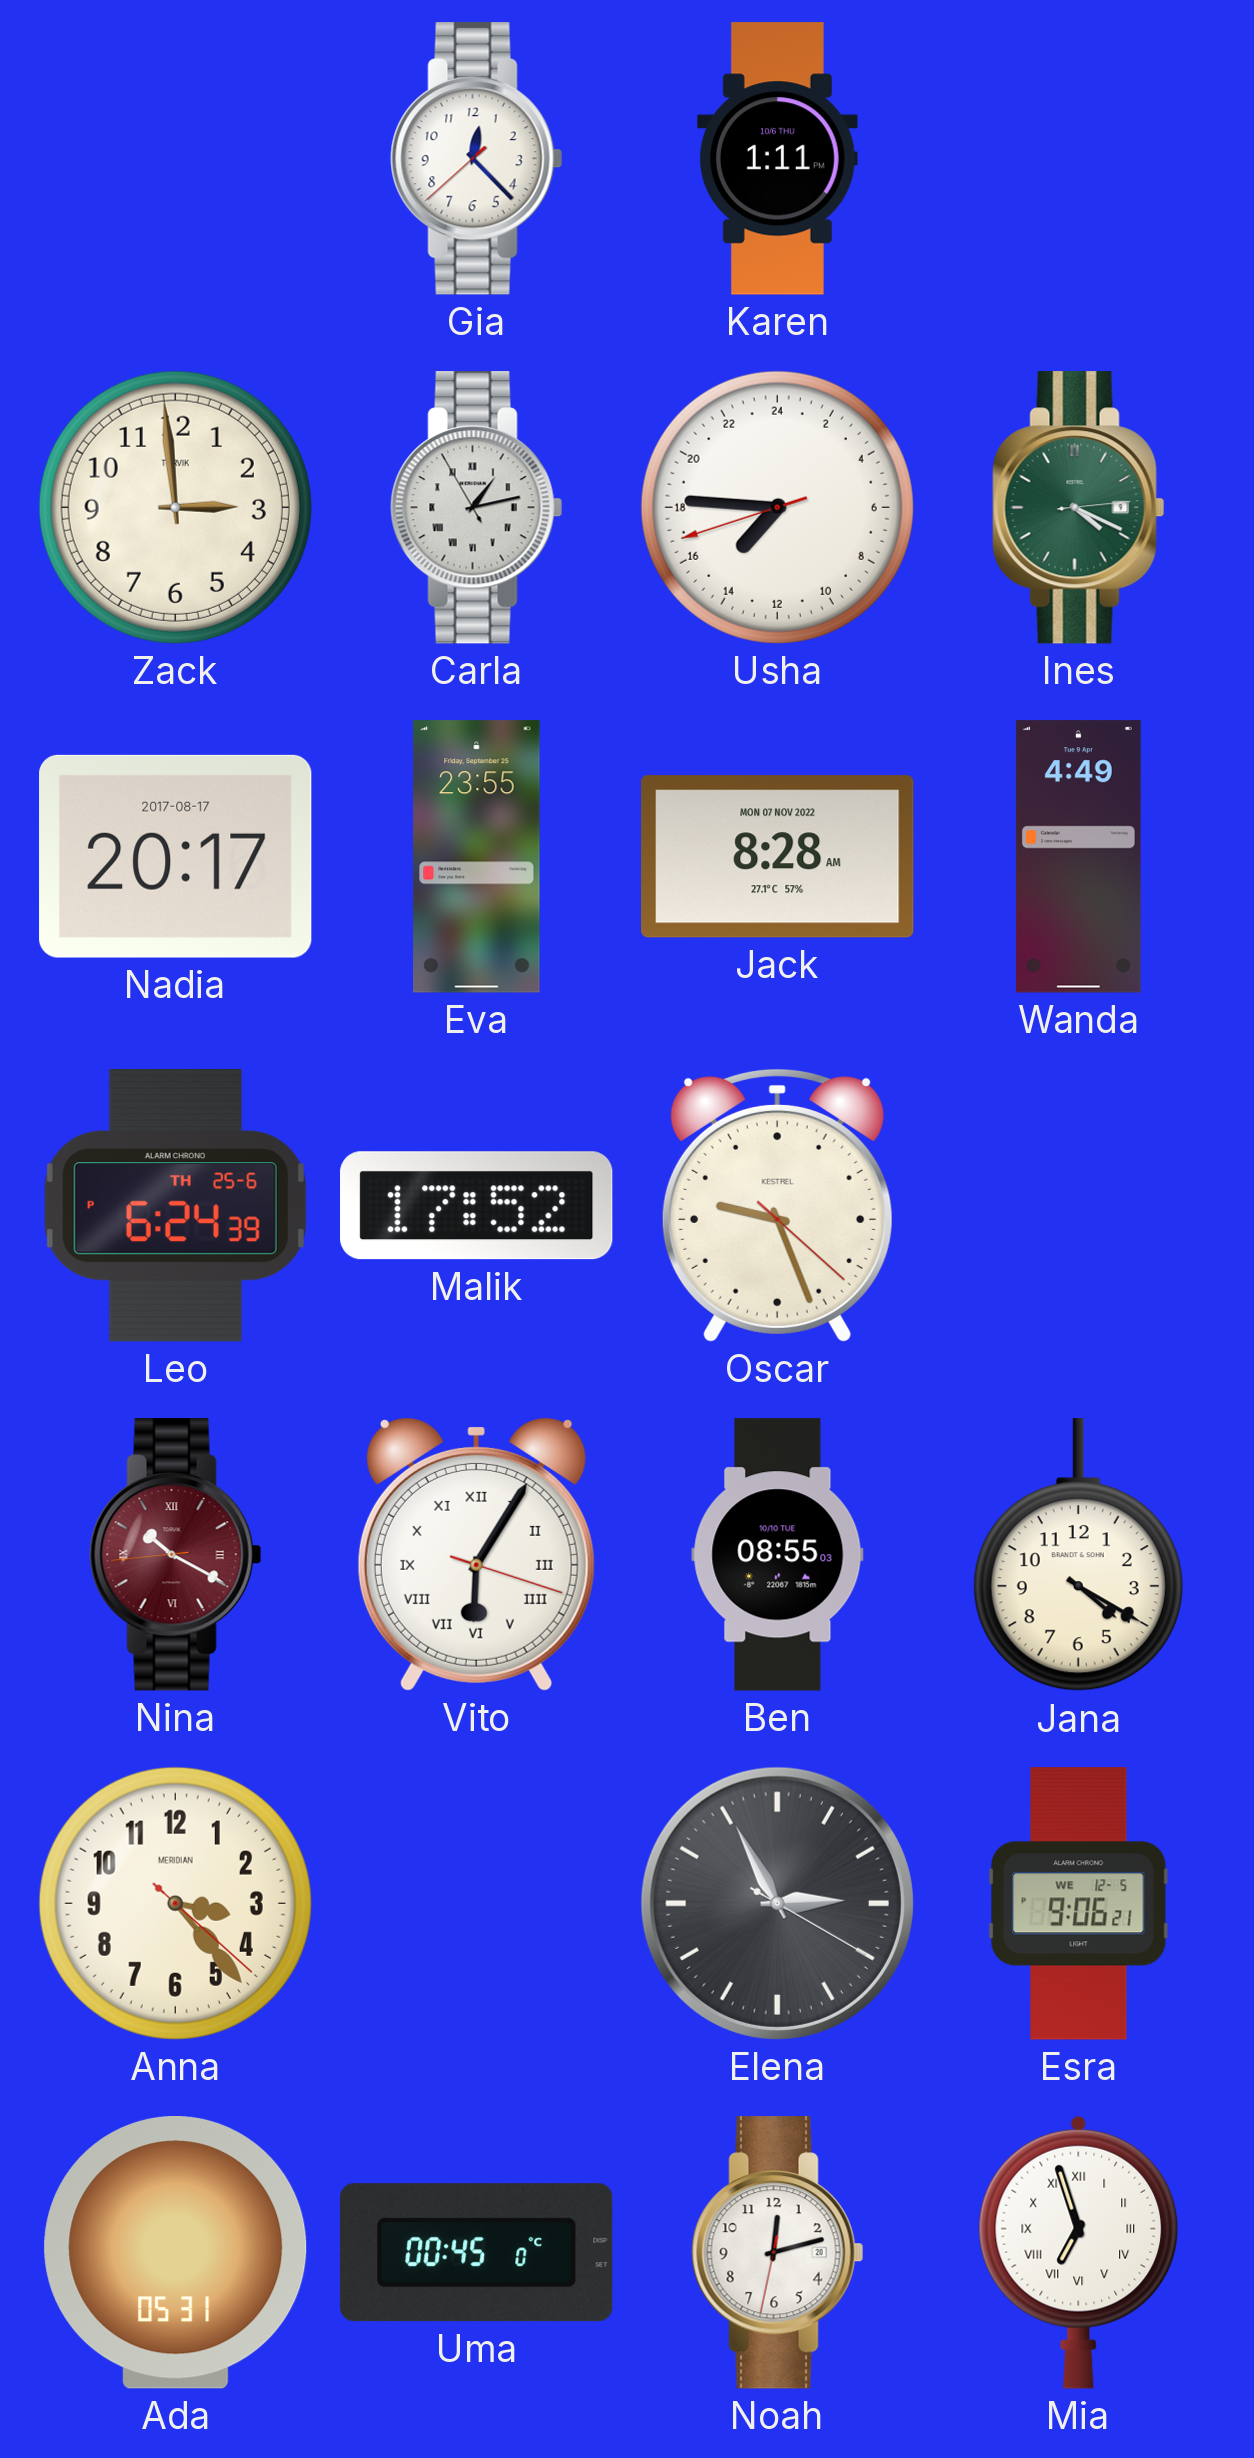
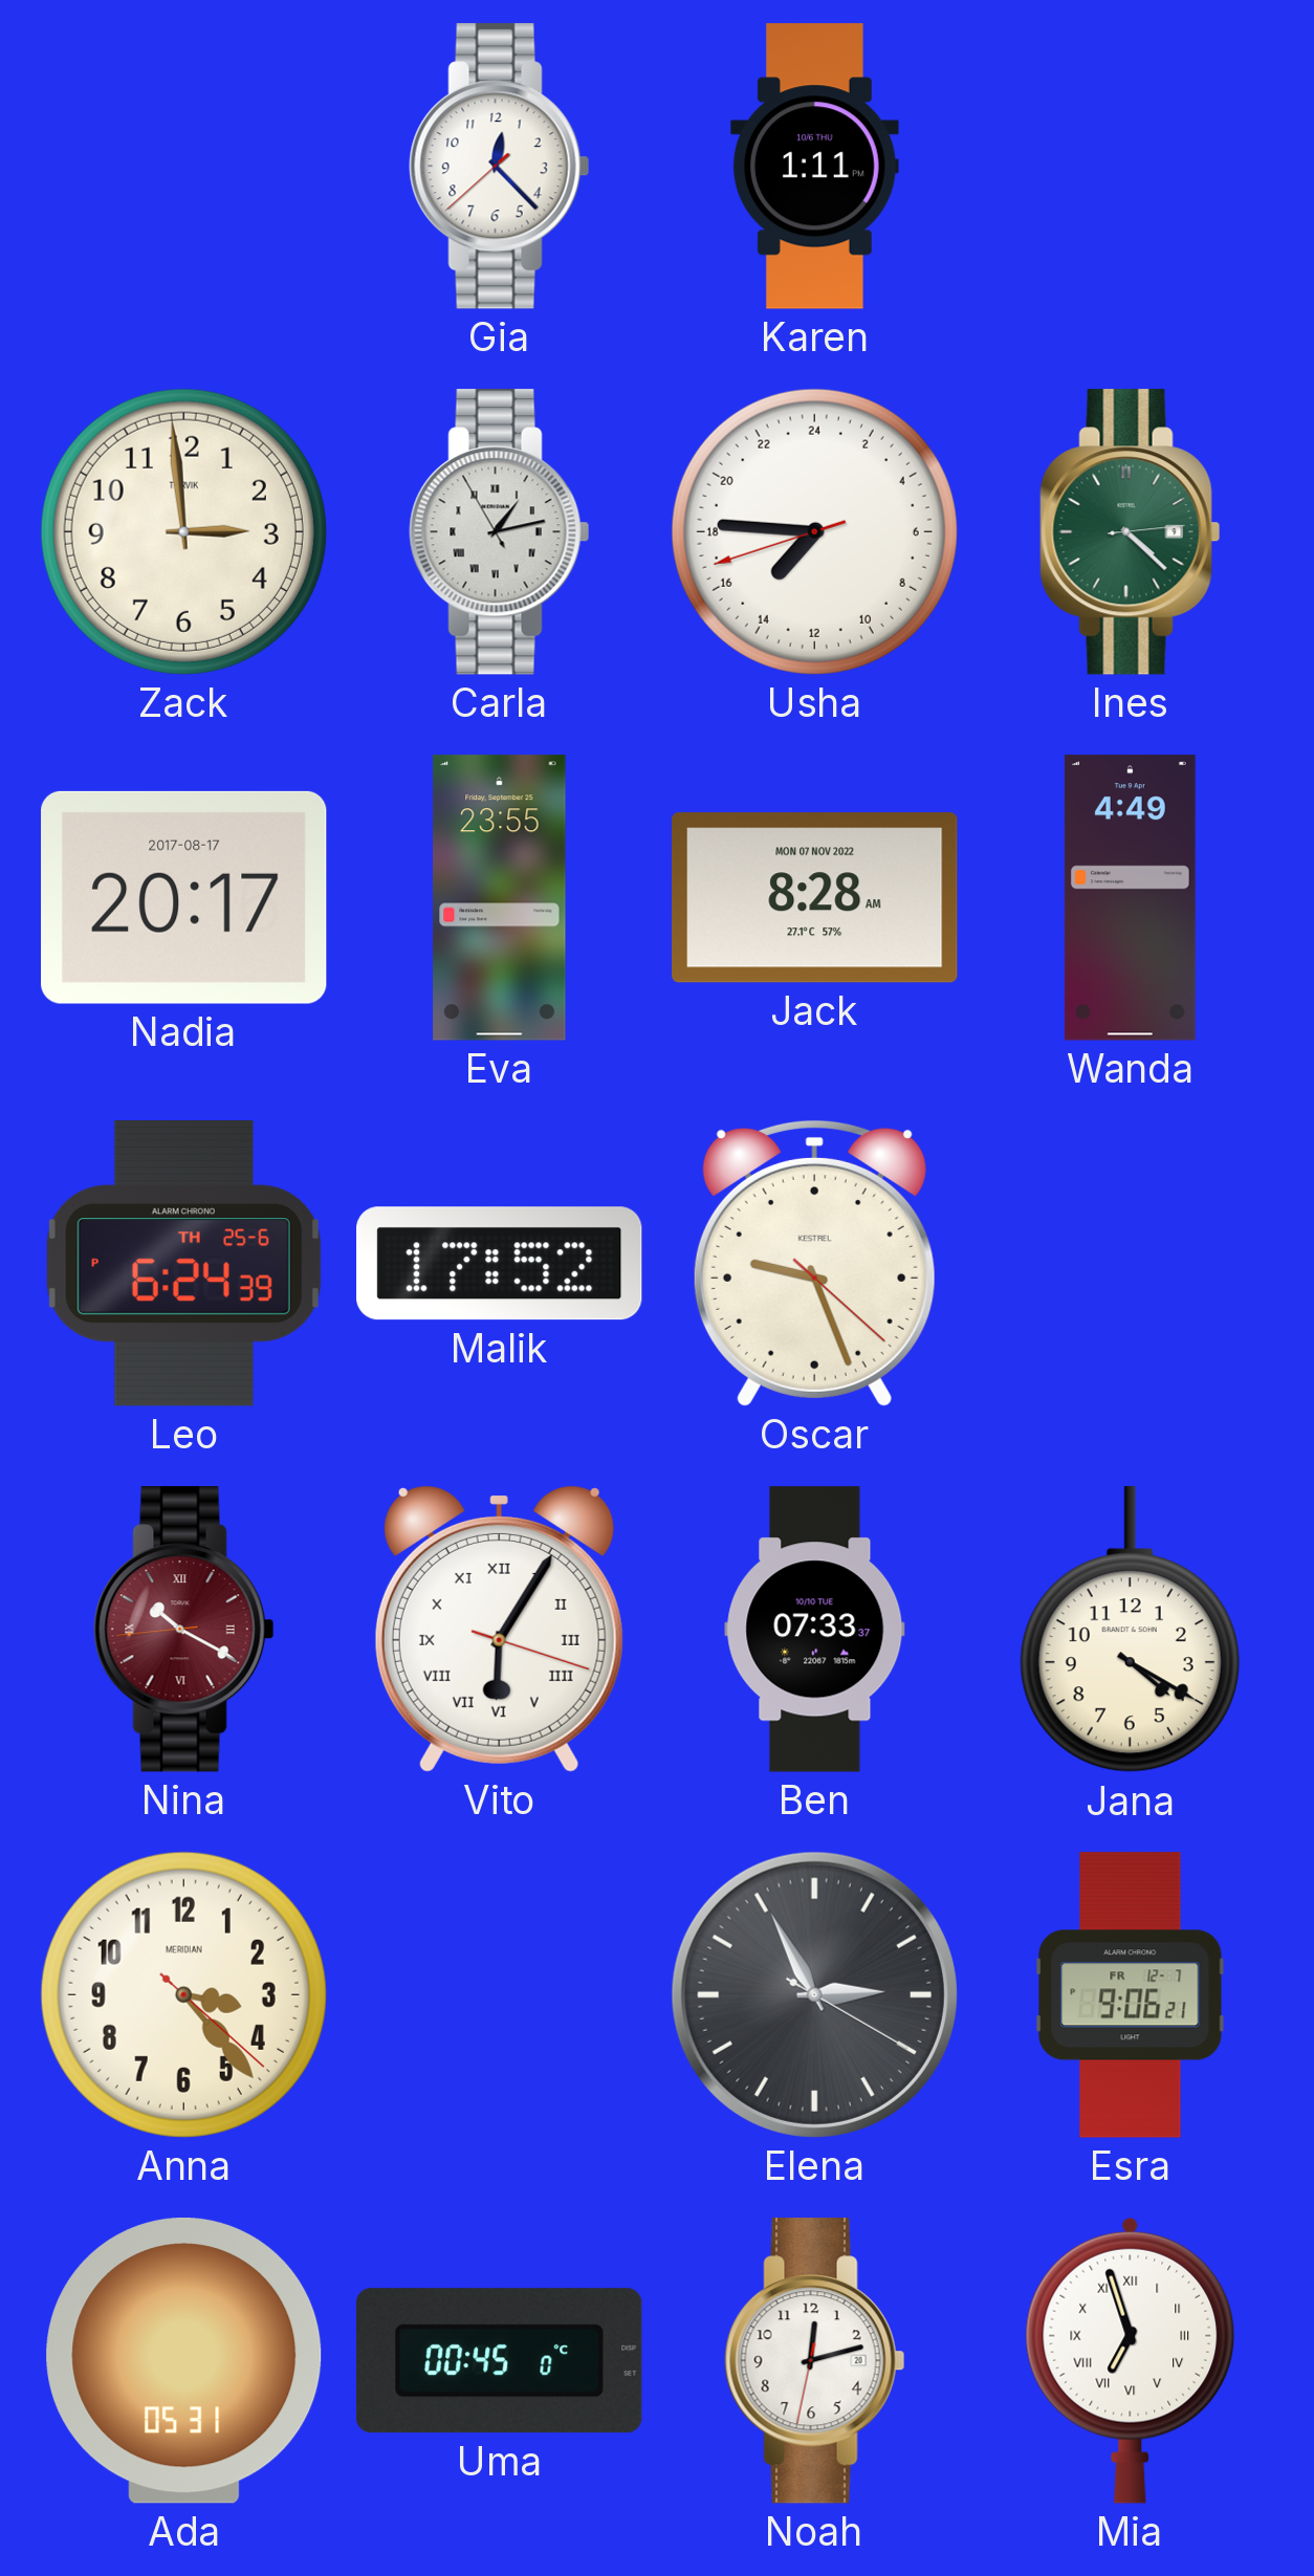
Ines: 4:19 -> 4:22 (1131, 532)
Ben: 08:55 -> 07:33 (815, 1630)
Esra date: WE 12-5 -> FR 12-7 (1131, 1995)
